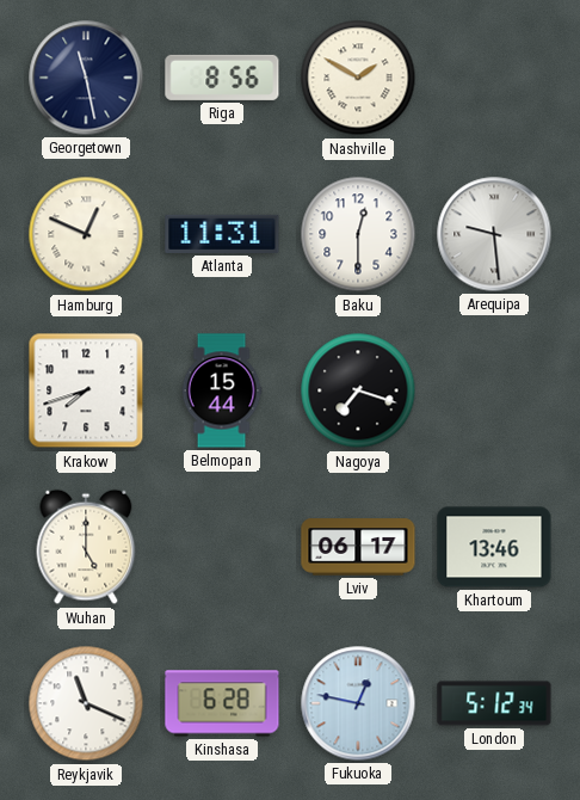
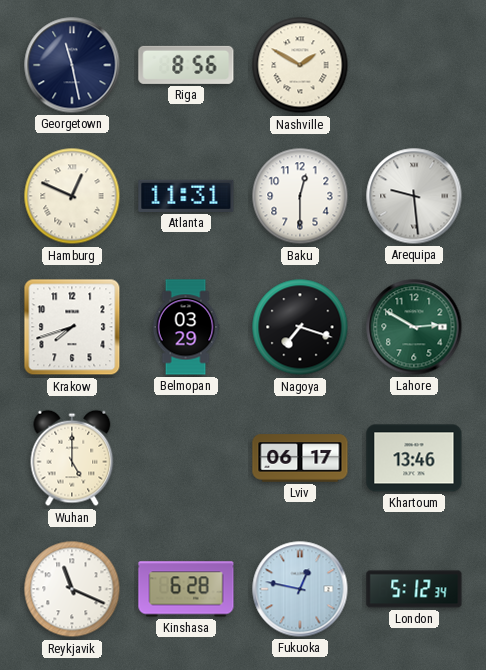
Belmopan: 15:44 -> 03:29 (186, 327)
Lahore: none -> 2:50 (414, 327)
